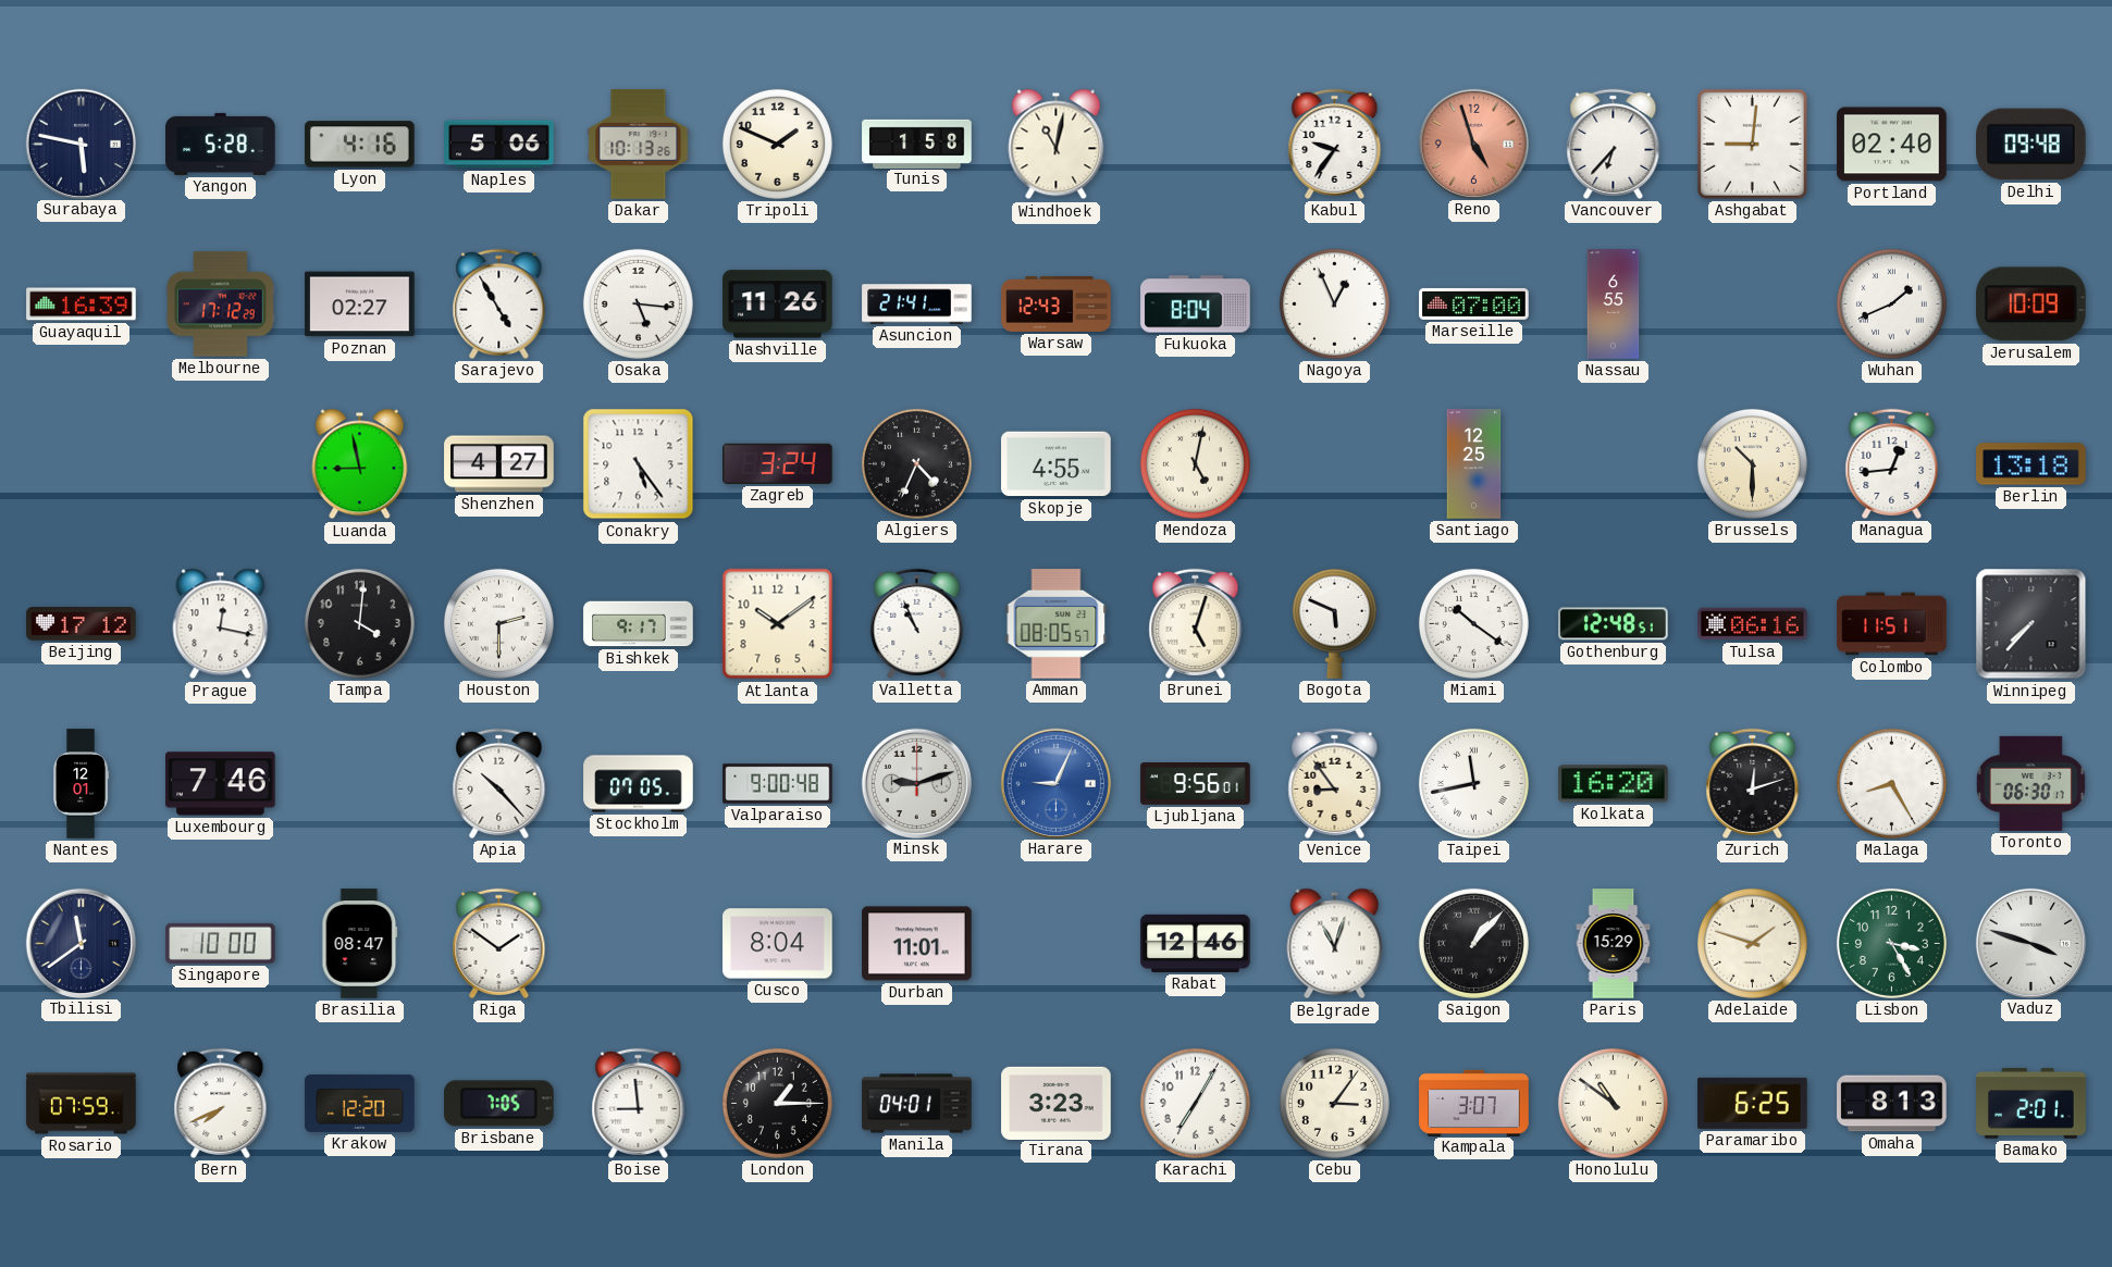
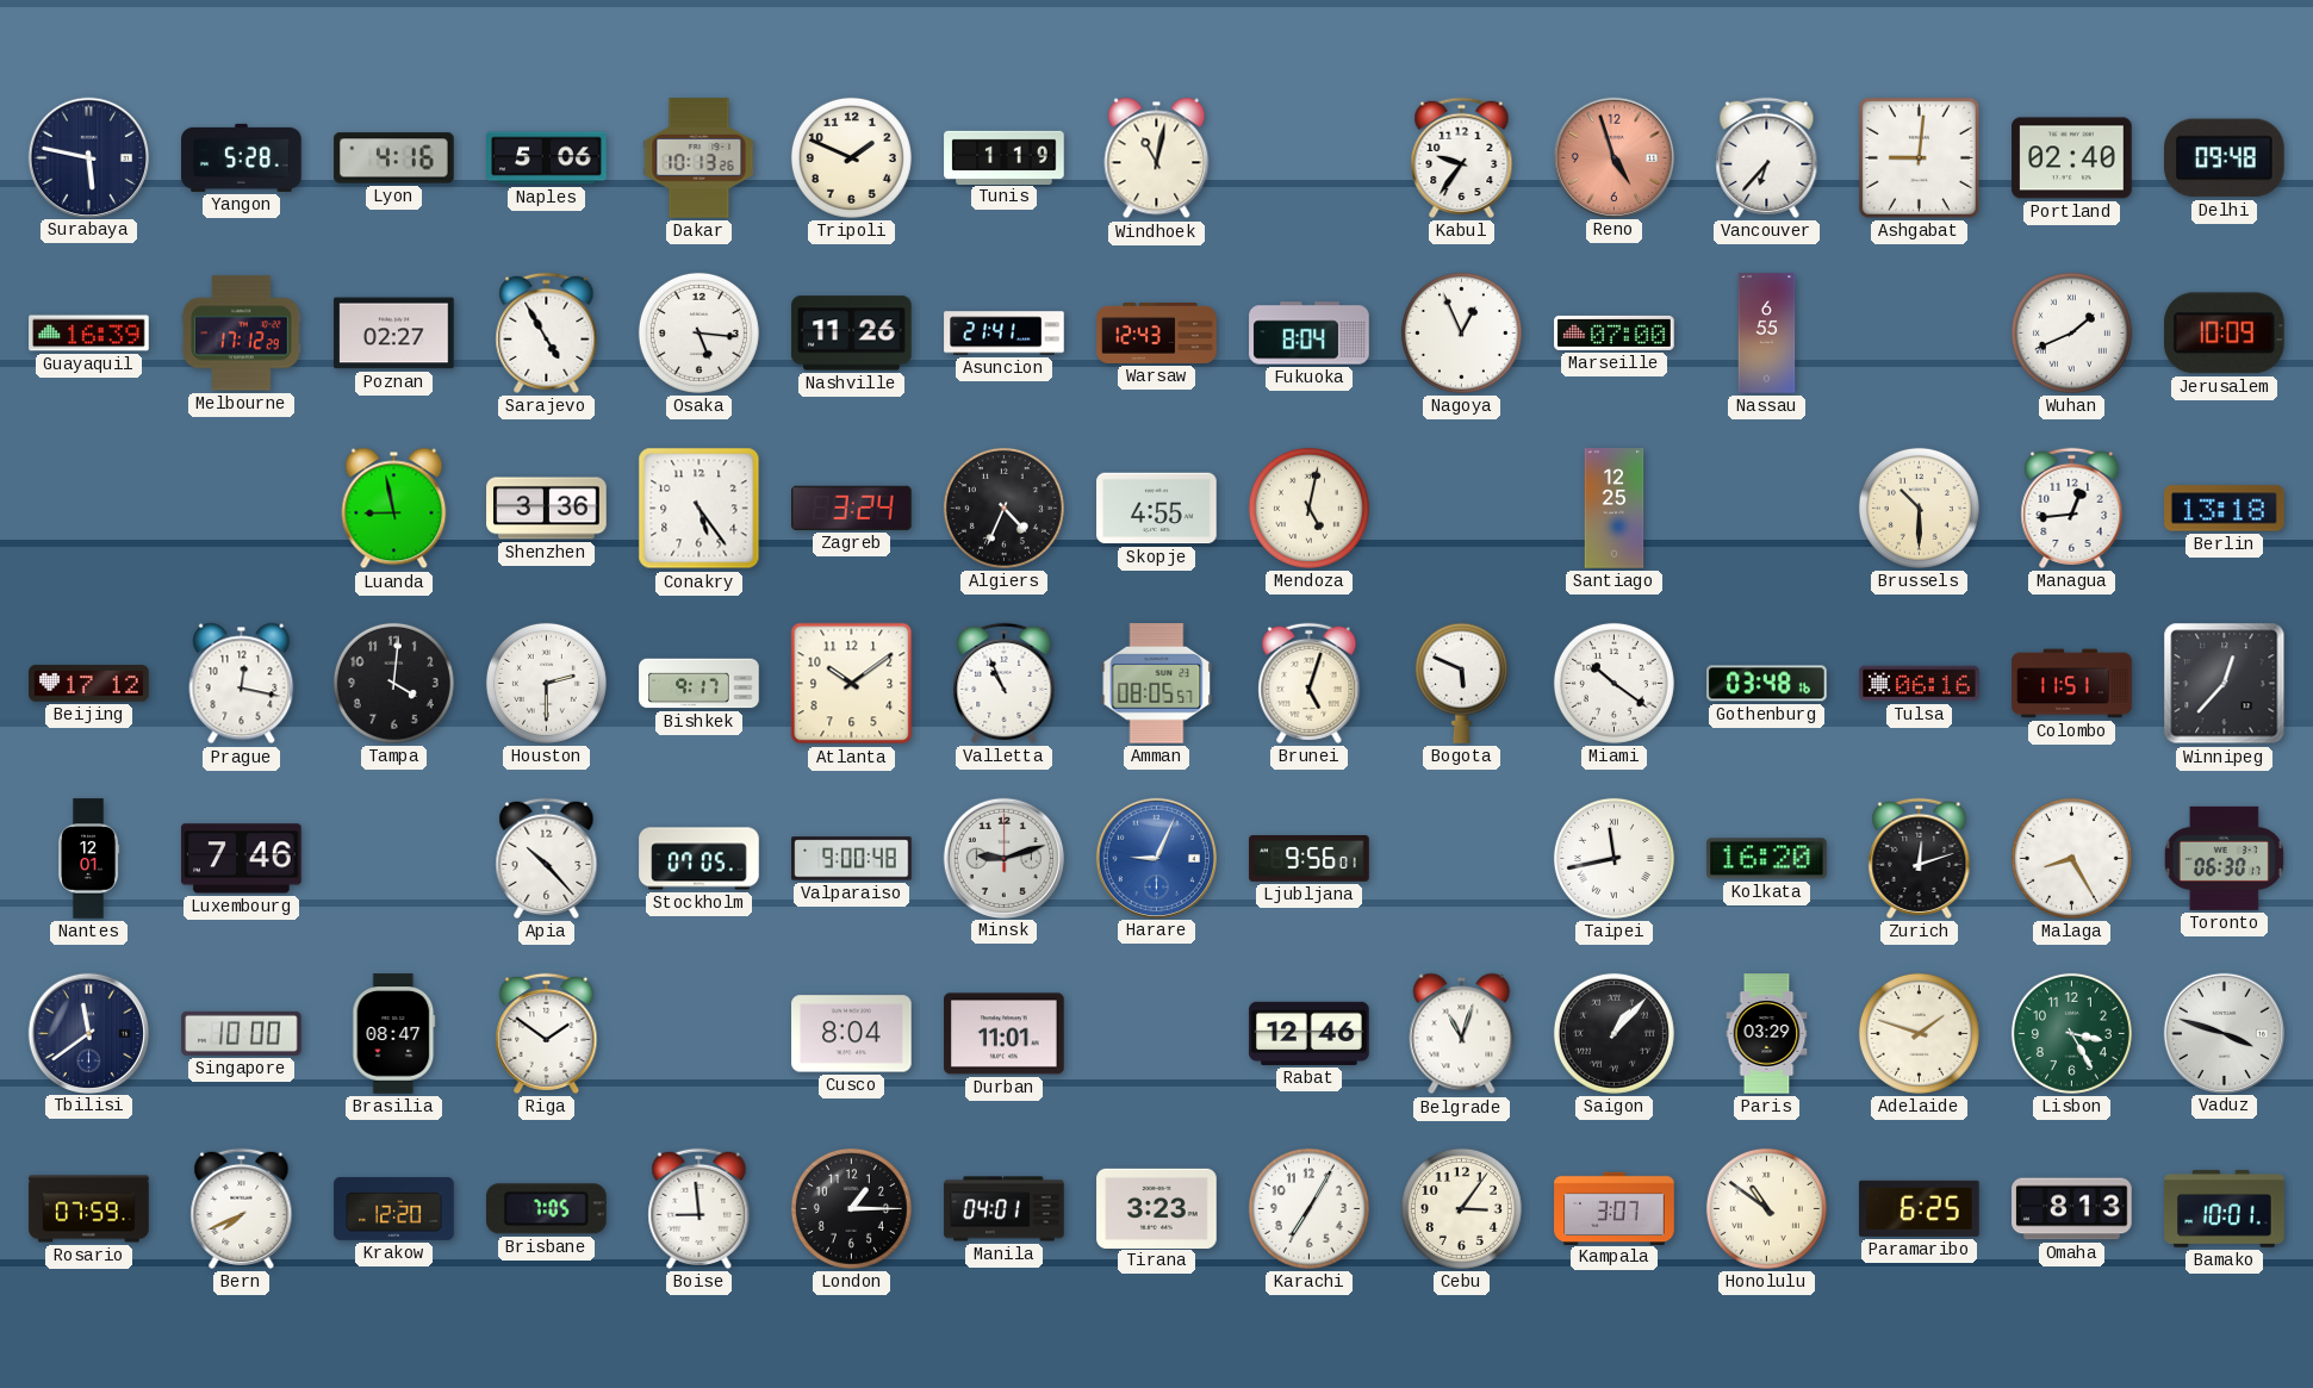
Tunis: 1:58 -> 1:19 (1005, 157)
Shenzhen: 4:27 -> 3:36 (547, 509)
Gothenburg: 12:48 -> 03:48 (1767, 684)
Winnipeg: 7:37 -> 12:37 (2225, 684)
Venice: 8:54 -> none (1335, 783)
Paris: 15:29 -> 03:29 (1767, 1034)
Bamako: 2:01 -> 10:01 (2225, 1208)
